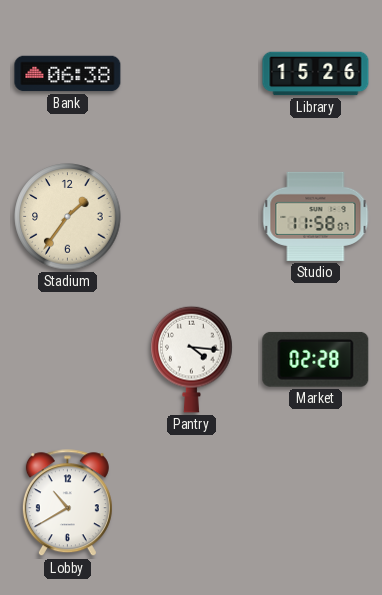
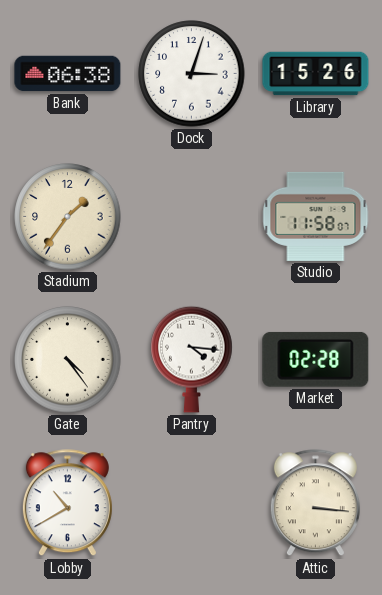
Dock: none -> 3:03 (192, 74)
Gate: none -> 4:24 (68, 360)
Attic: none -> 3:16 (315, 503)
